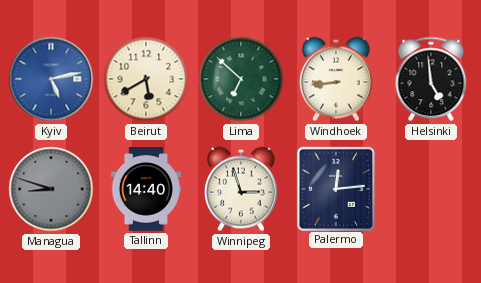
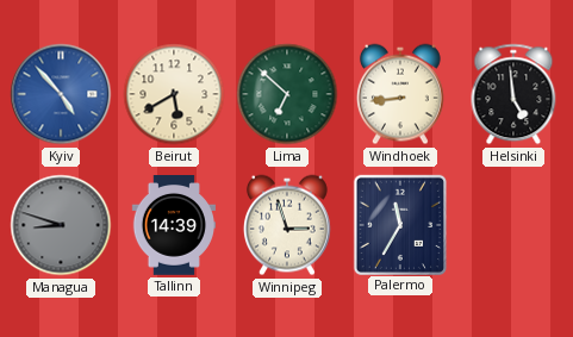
Kyiv: 5:13 -> 4:53 (61, 94)
Tallinn: 14:40 -> 14:39 (173, 226)
Palermo: 12:14 -> 11:35 (400, 224)
